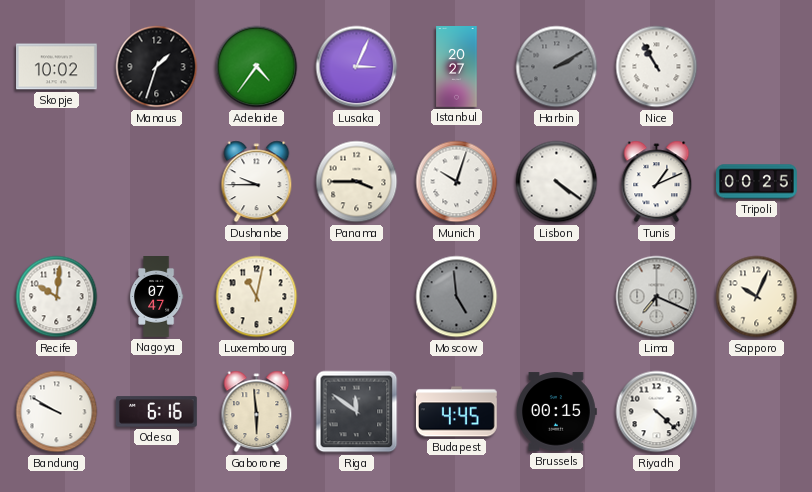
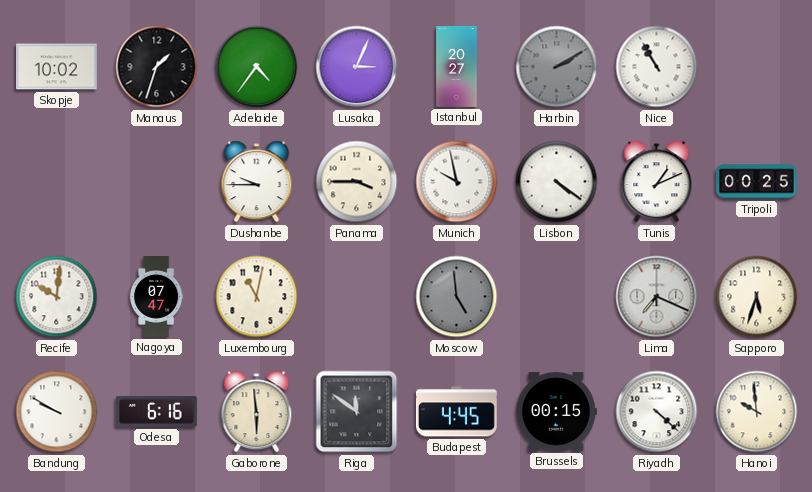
Munich: 10:03 -> 9:58 (457, 182)
Sapporo: 10:04 -> 5:33 (757, 297)
Hanoi: none -> 9:59 (757, 412)
